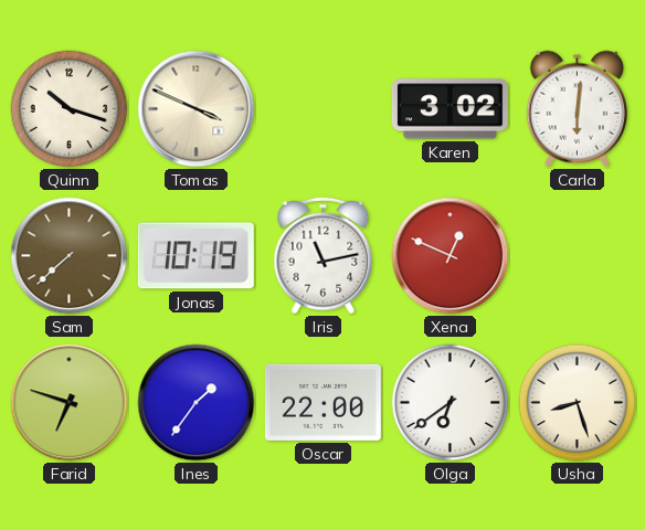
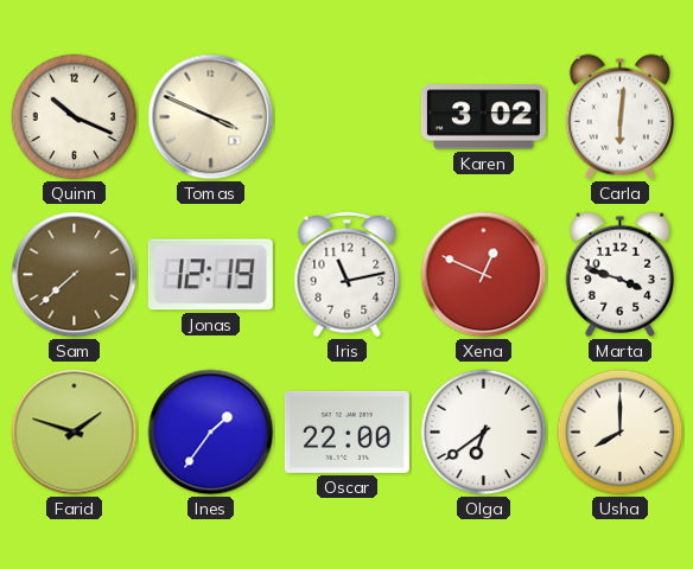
Quinn: 10:18 -> 10:19 (75, 117)
Jonas: 10:19 -> 12:19 (210, 275)
Marta: none -> 3:48 (619, 274)
Farid: 6:48 -> 1:48 (75, 433)
Usha: 8:27 -> 8:00 (621, 433)
